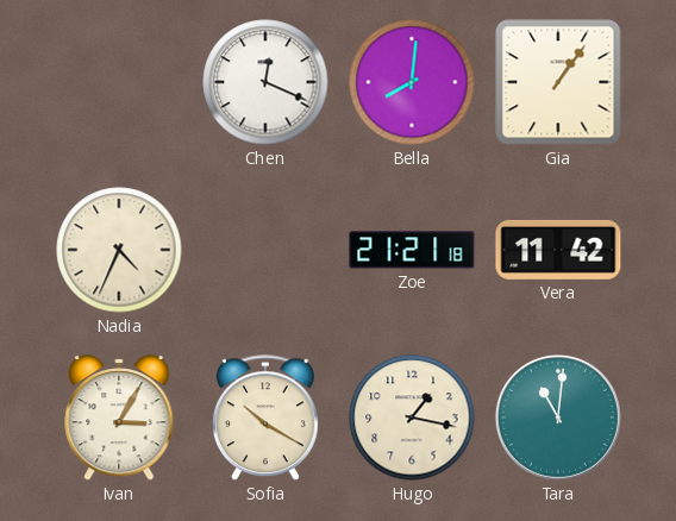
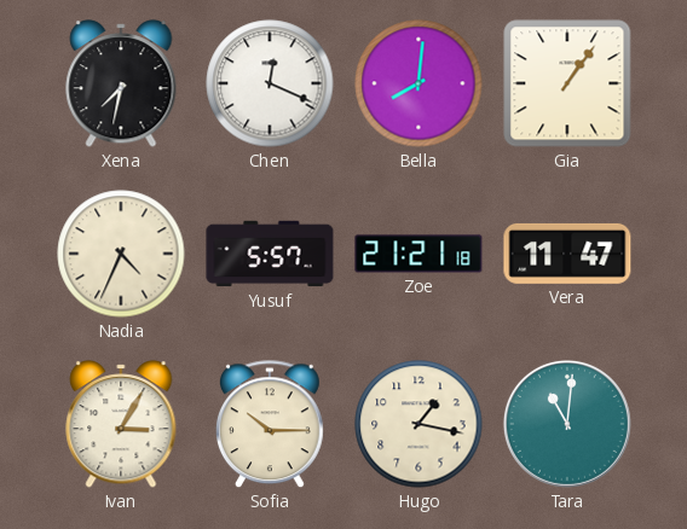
Xena: none -> 7:32 (121, 83)
Yusuf: none -> 5:57 (270, 254)
Vera: 11:42 -> 11:47 (567, 254)
Sofia: 10:20 -> 10:15 (270, 425)
